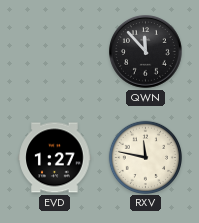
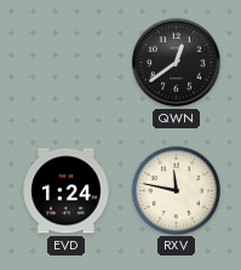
QWN: 11:53 -> 12:39 (177, 63)
EVD: 1:27 -> 1:24 (67, 191)
